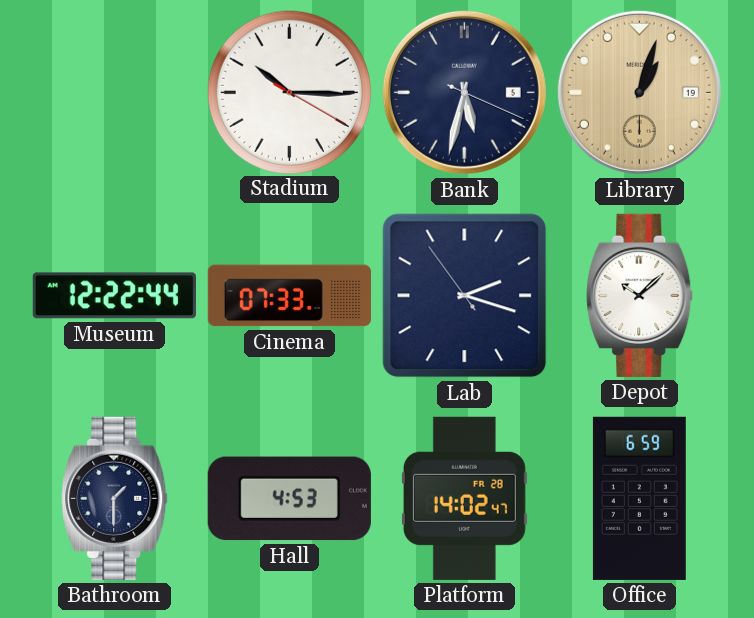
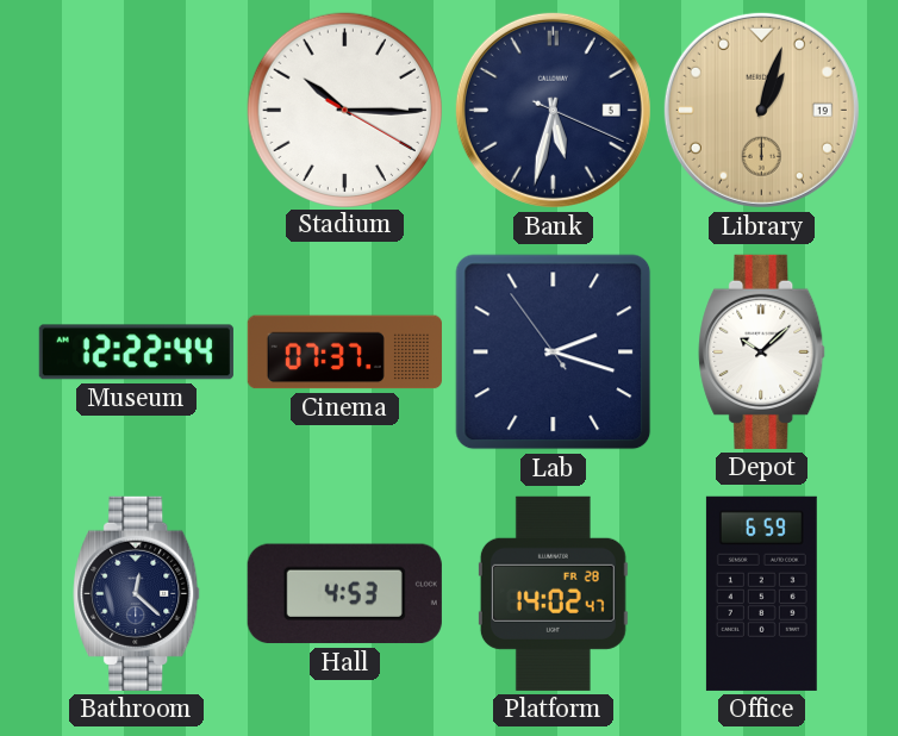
Cinema: 07:33 -> 07:37 (344, 353)
Bathroom: 1:30 -> 12:22 (137, 593)
